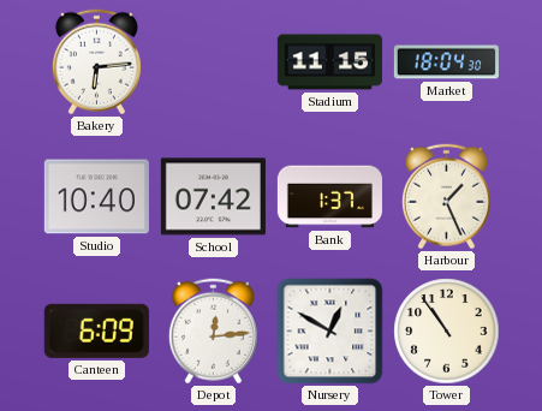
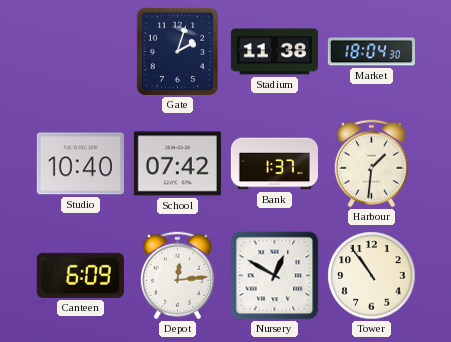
Bakery: 6:14 -> none (96, 62)
Gate: none -> 2:03 (177, 51)
Stadium: 11:15 -> 11:38 (274, 52)
Harbour: 1:26 -> 1:31 (371, 164)
